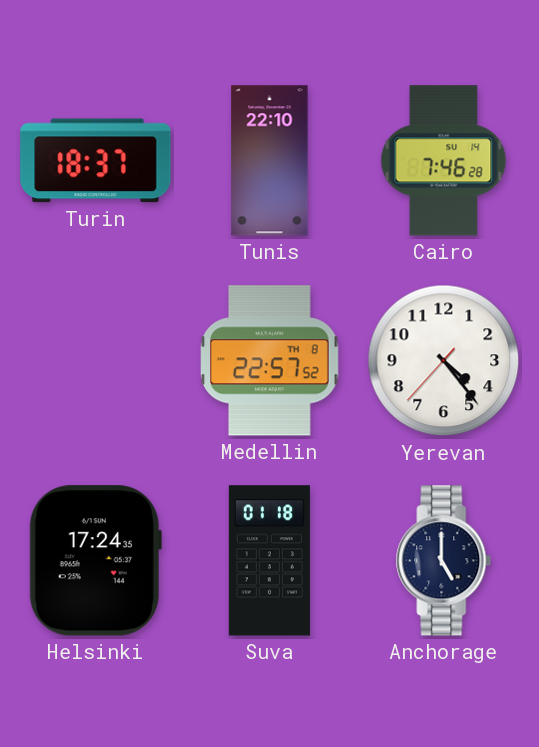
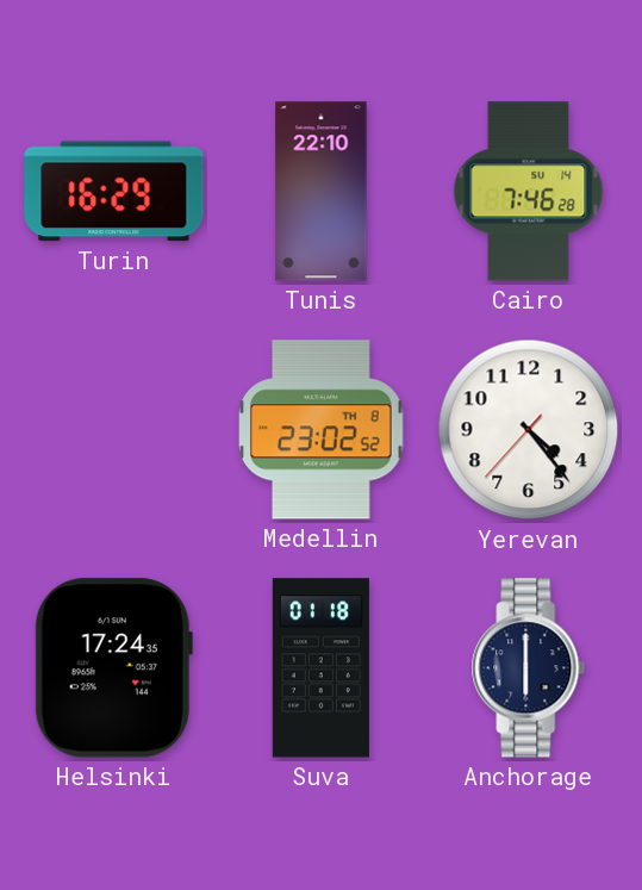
Turin: 18:37 -> 16:29 (114, 192)
Medellin: 22:57 -> 23:02 (322, 430)
Anchorage: 5:00 -> 6:00 (529, 668)
